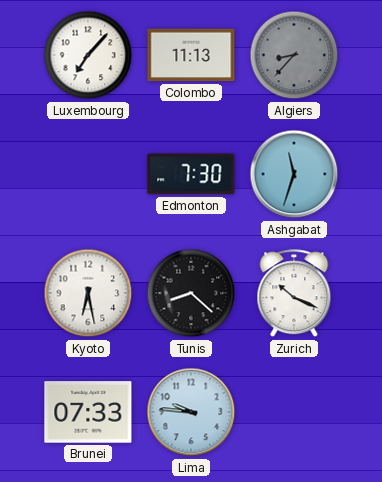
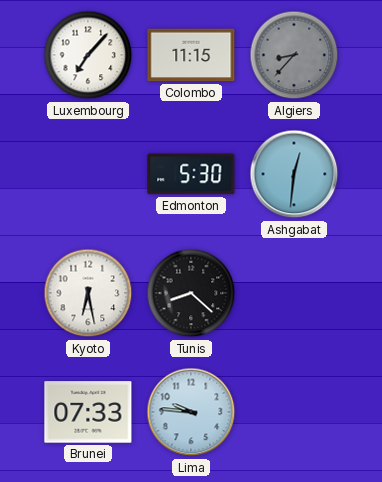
Colombo: 11:13 -> 11:15 (191, 55)
Edmonton: 7:30 -> 5:30 (191, 174)
Ashgabat: 11:33 -> 12:31 (294, 174)
Zurich: 10:19 -> none (294, 294)
